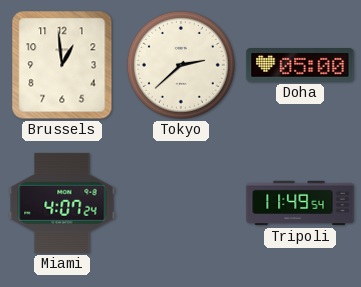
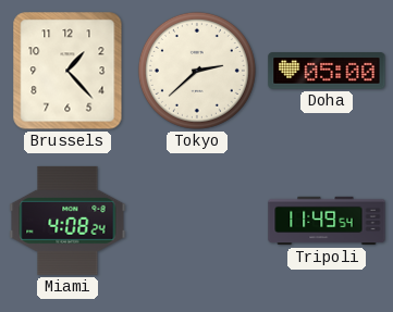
Brussels: 12:59 -> 1:23 (67, 71)
Miami: 4:07 -> 4:08 (67, 221)
